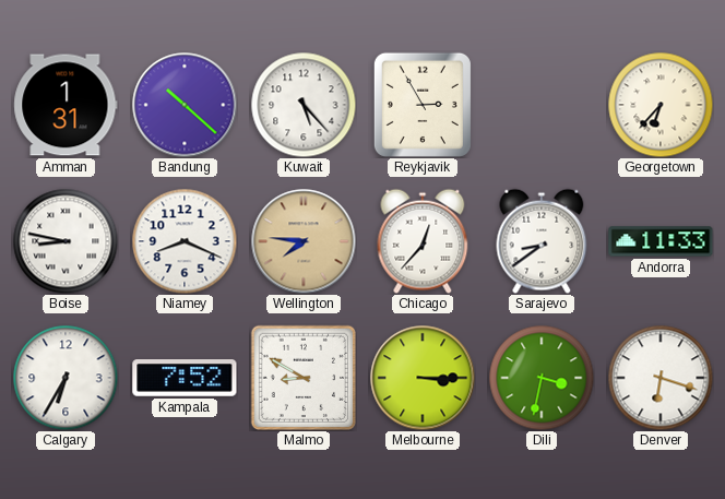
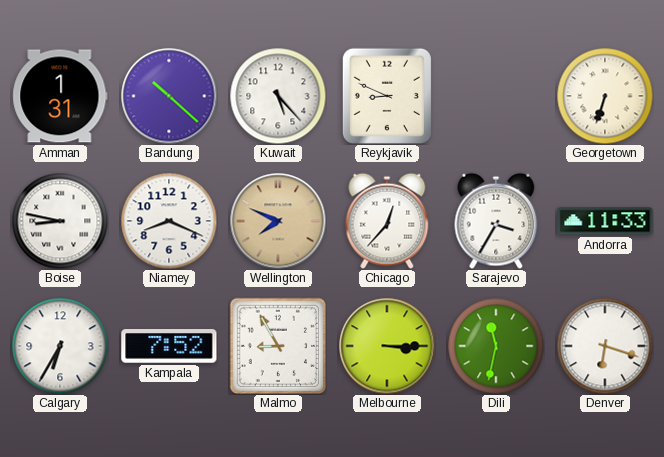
Reykjavik: 2:55 -> 8:49 (387, 96)
Georgetown: 6:37 -> 6:33 (605, 96)
Wellington: 7:46 -> 7:49 (278, 221)
Sarajevo: 8:39 -> 3:35 (496, 221)
Malmo: 8:50 -> 8:55 (277, 345)
Dili: 3:32 -> 11:32 (496, 346)
